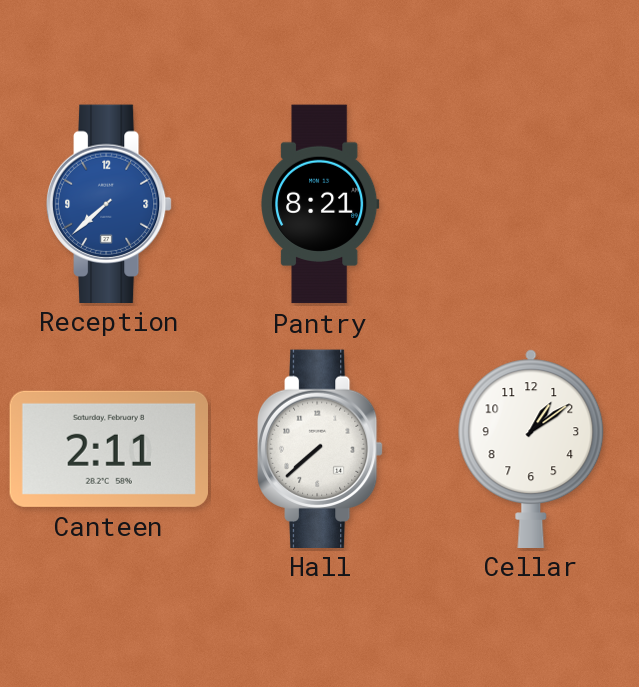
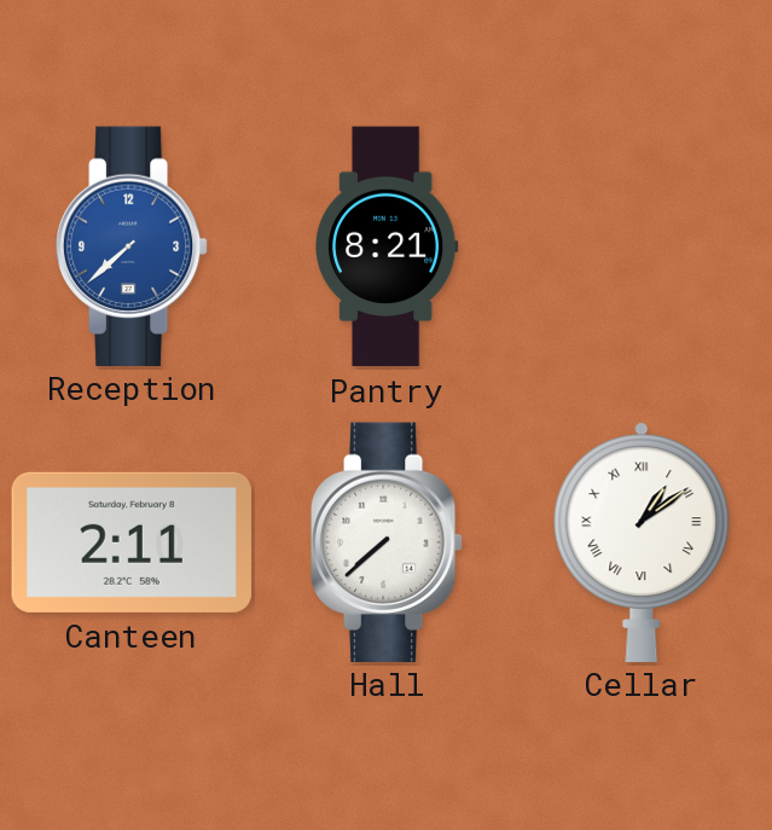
Cellar numerals: Arabic -> Roman (642, 541)
